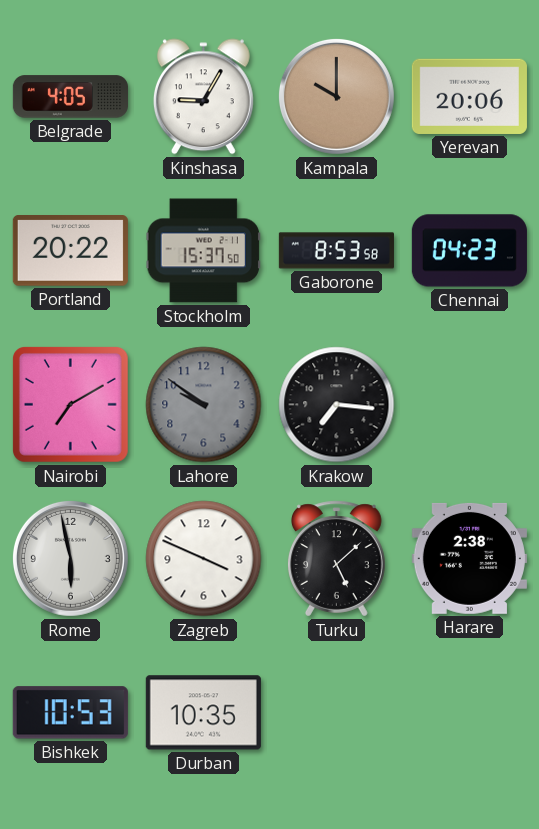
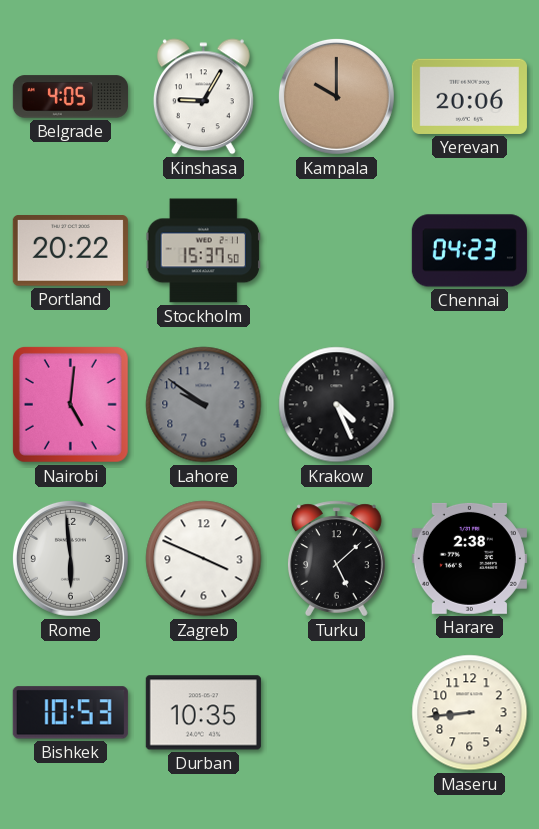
Gaborone: 8:53 -> none (336, 251)
Nairobi: 7:10 -> 5:01 (70, 404)
Krakow: 7:16 -> 4:26 (337, 405)
Rome: 5:58 -> 5:59 (70, 558)
Maseru: none -> 8:44 (470, 713)
